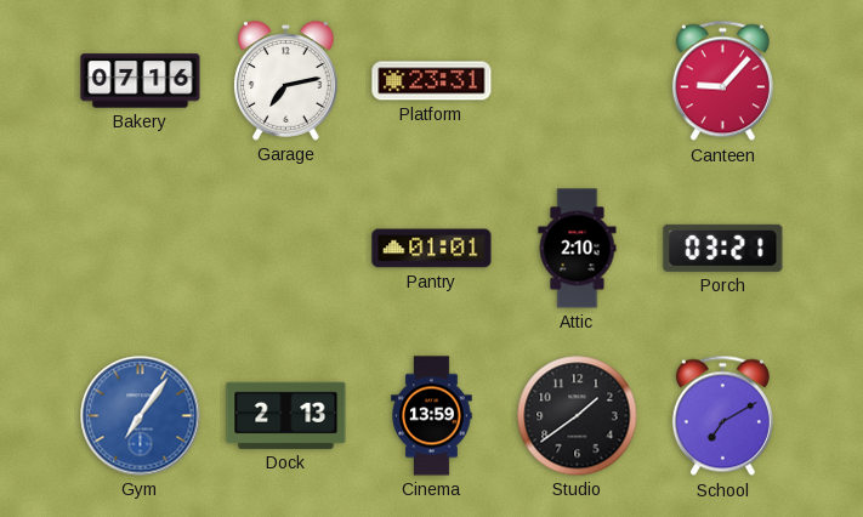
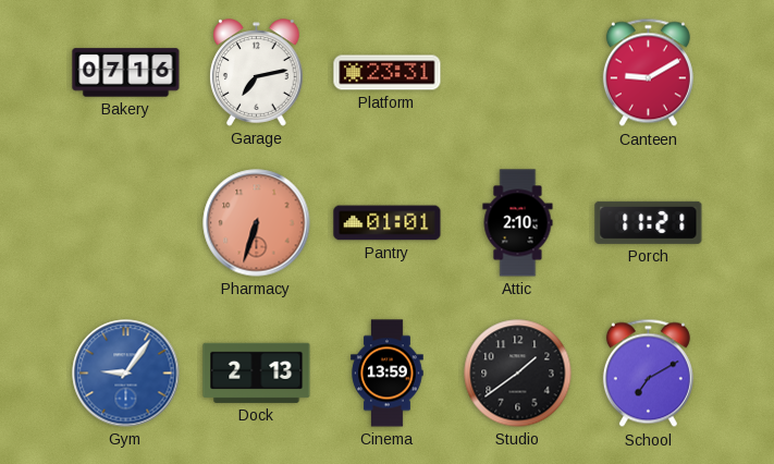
Canteen: 9:07 -> 9:10 (648, 73)
Pharmacy: none -> 6:33 (257, 223)
Porch: 03:21 -> 11:21 (649, 222)
Gym: 7:06 -> 9:06 (126, 374)
